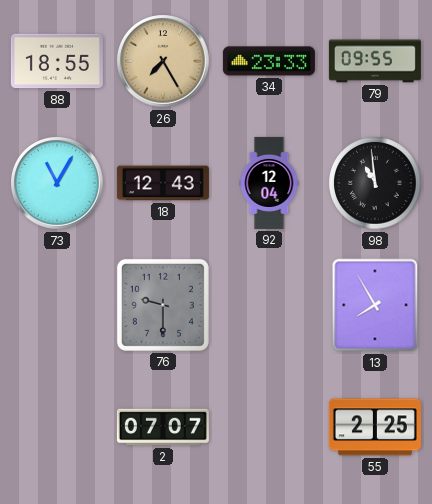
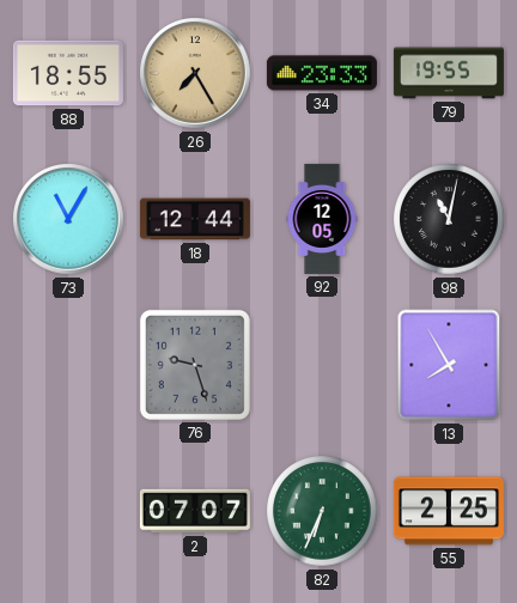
79: 09:55 -> 19:55 (449, 73)
18: 12:43 -> 12:44 (195, 219)
92: 12:04 -> 12:05 (322, 219)
98: 10:59 -> 11:02 (449, 219)
76: 9:30 -> 9:27 (195, 365)
82: none -> 6:34 (322, 511)
